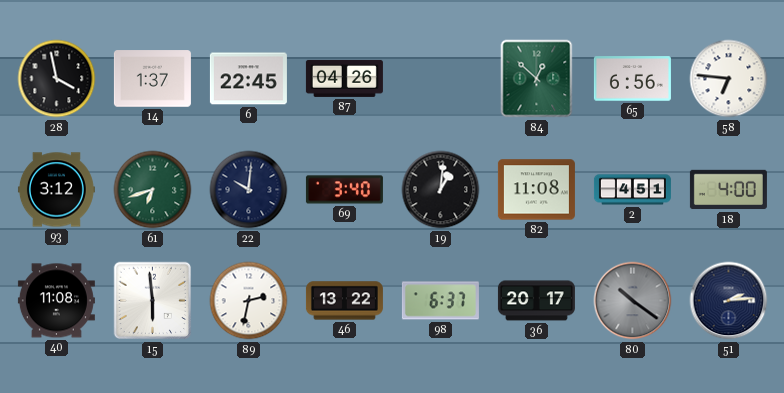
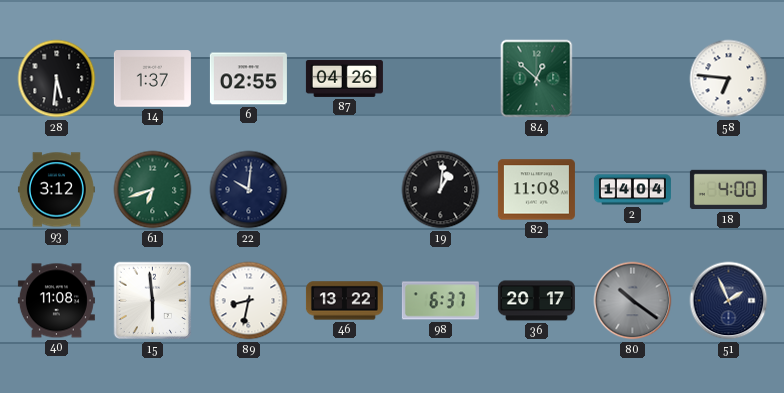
28: 3:58 -> 5:31 (57, 79)
6: 22:45 -> 02:55 (248, 79)
65: 6:56 -> none (632, 79)
69: 3:40 -> none (344, 190)
2: 4:51 -> 14:04 (632, 190)
89: 2:32 -> 8:32 (249, 301)
51: 2:14 -> 1:56 (729, 301)
